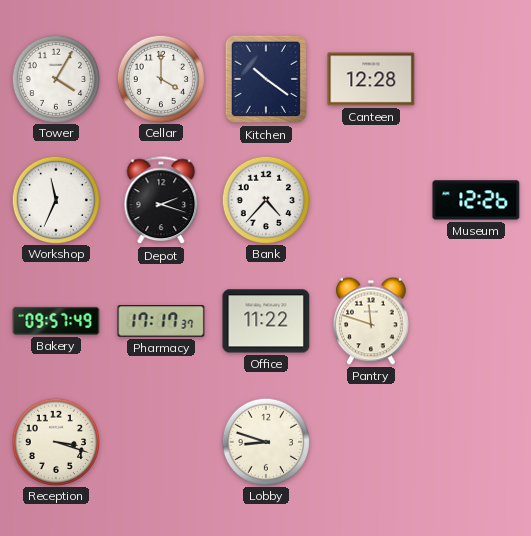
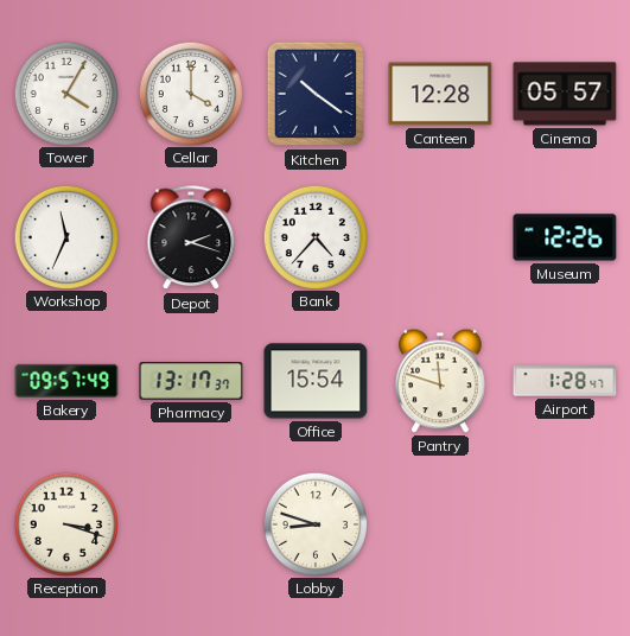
Cinema: none -> 05:57 (565, 94)
Pharmacy: 17:17 -> 13:17 (191, 381)
Office: 11:22 -> 15:54 (316, 381)
Airport: none -> 1:28 (565, 381)
